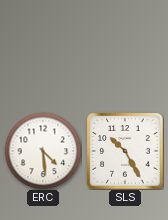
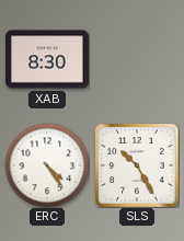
XAB: none -> 8:30 (47, 59)
ERC: 4:29 -> 4:24 (47, 165)
